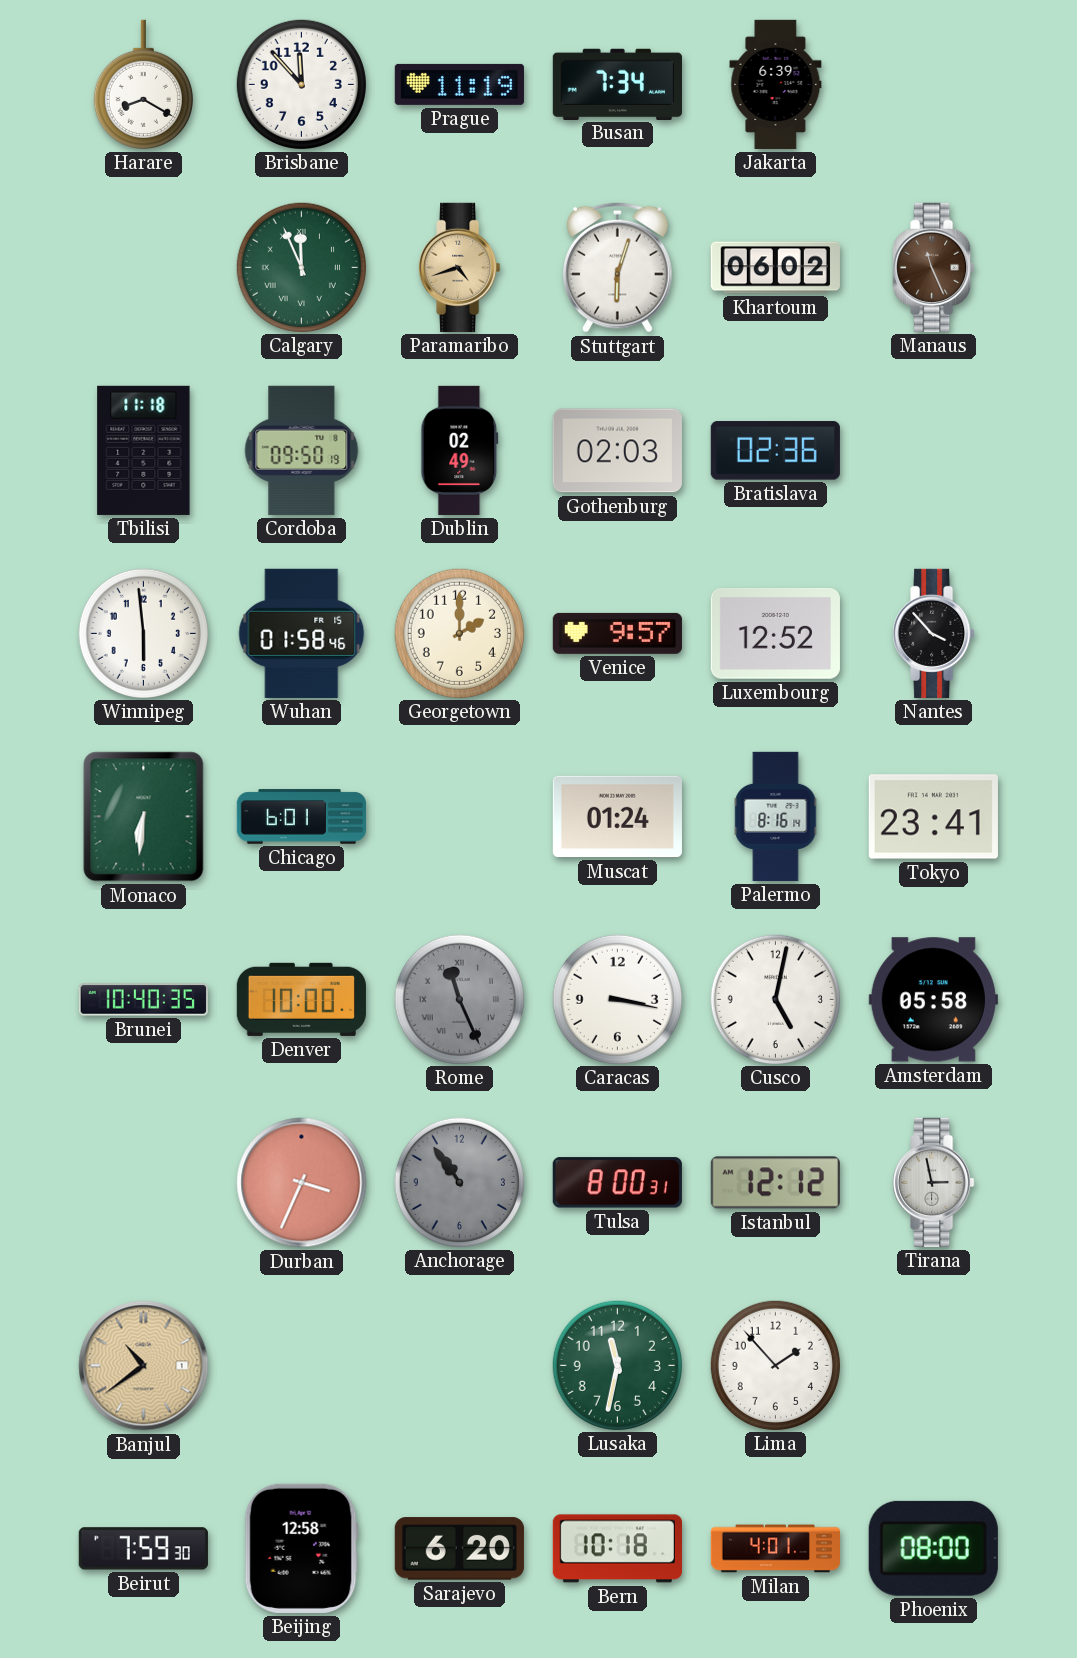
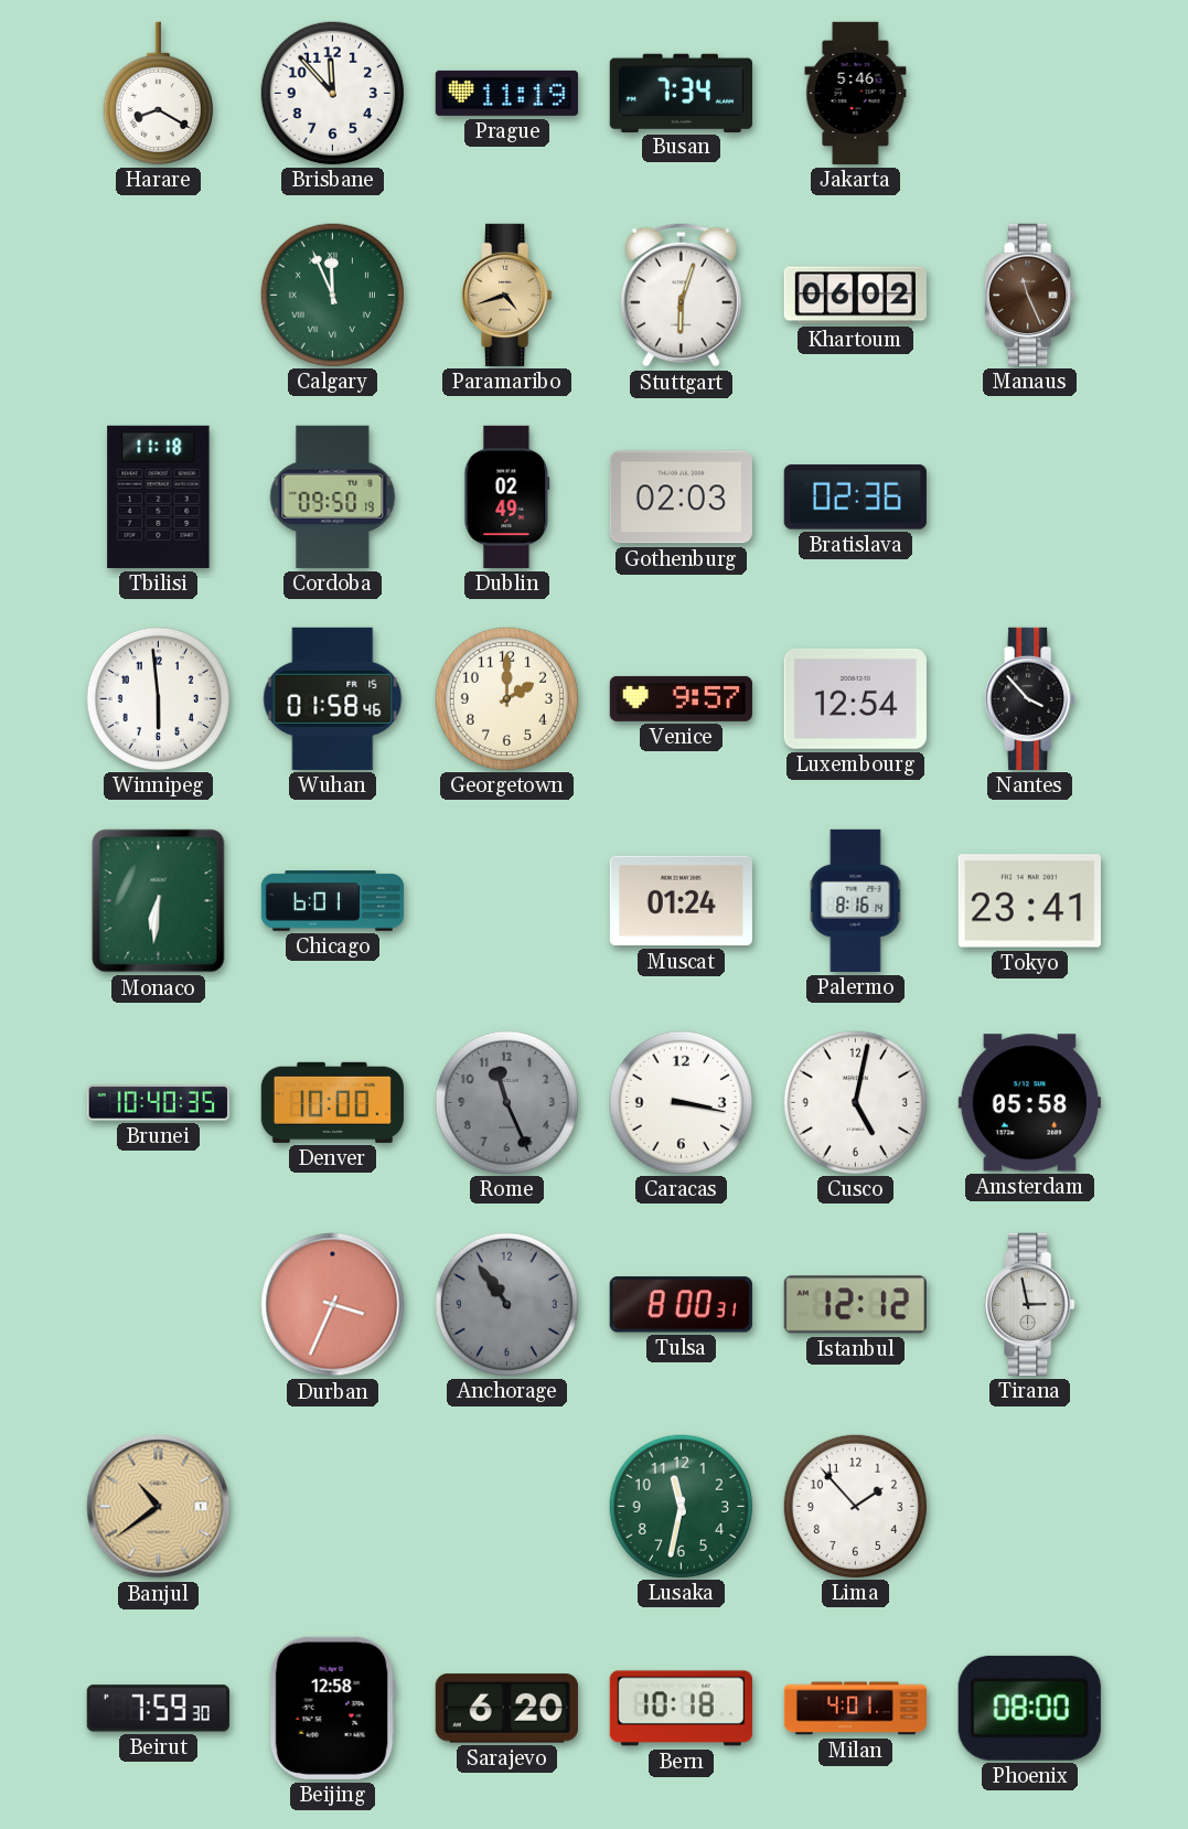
Jakarta: 6:39 -> 5:46 (856, 93)
Luxembourg: 12:52 -> 12:54 (855, 698)
Rome numerals: Roman -> Arabic (506, 1102)
